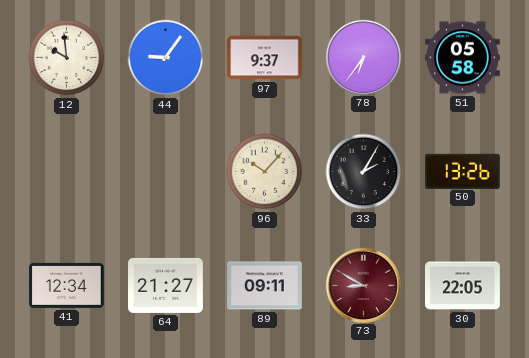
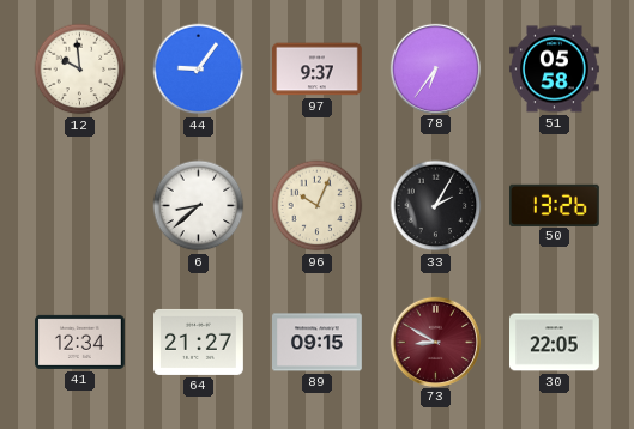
6: none -> 8:38 (199, 206)
96: 10:07 -> 10:04 (318, 206)
89: 09:11 -> 09:15 (318, 343)
